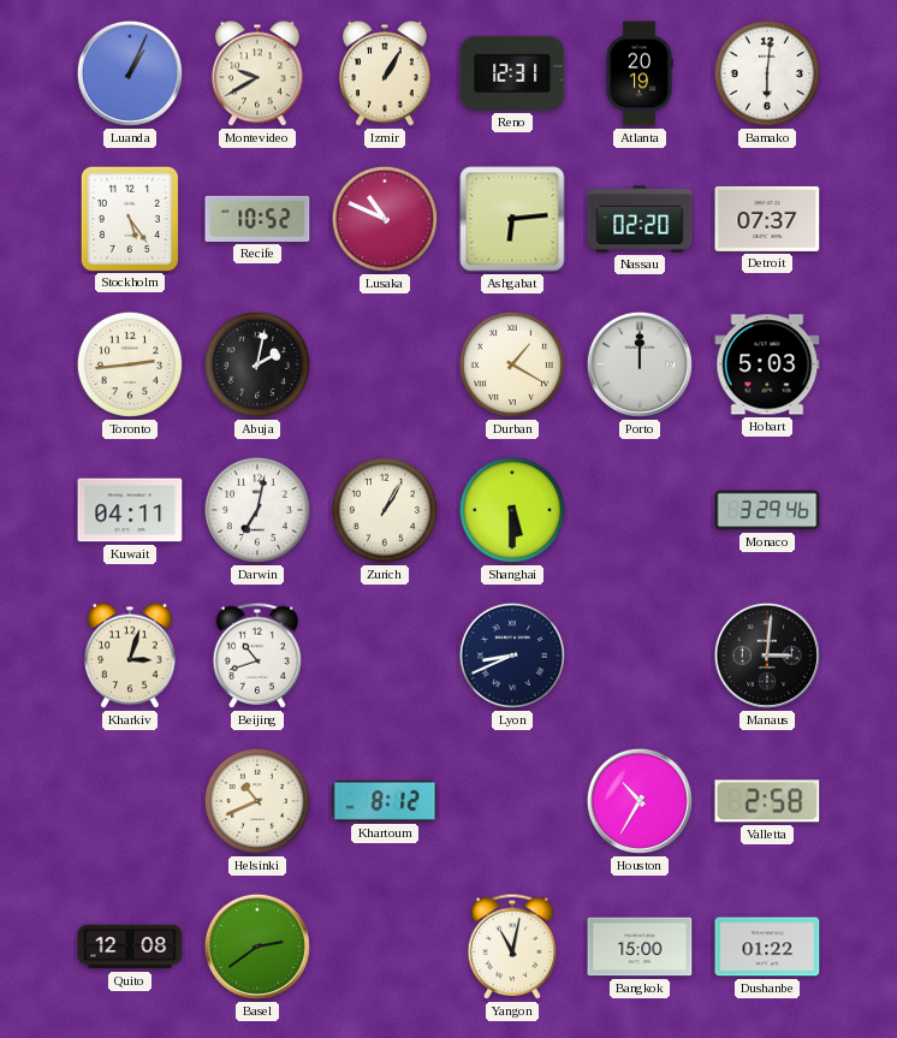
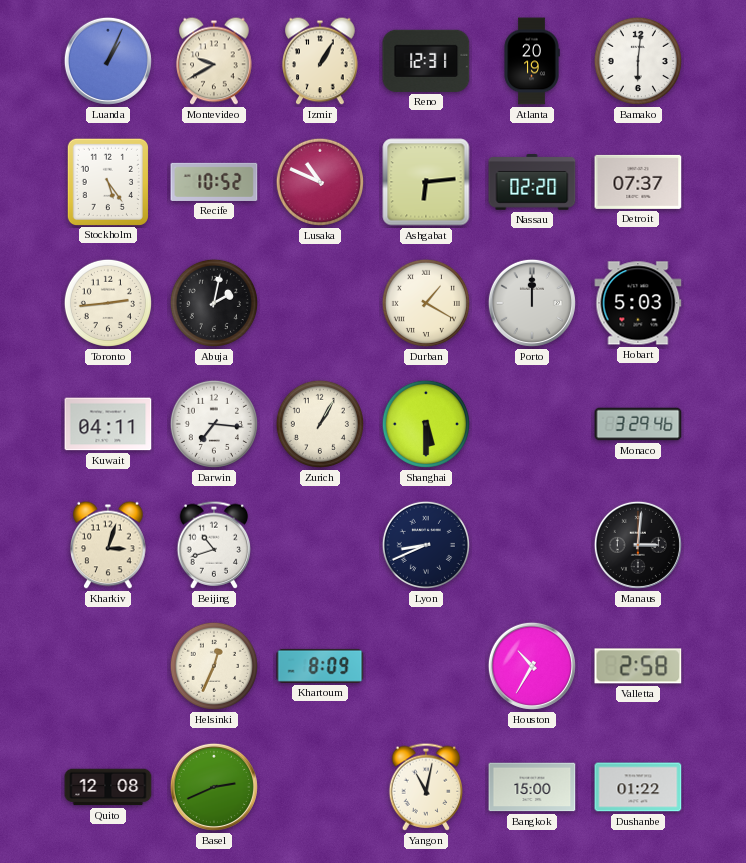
Darwin: 7:02 -> 7:16 (214, 424)
Helsinki: 10:41 -> 12:34 (214, 666)
Khartoum: 8:12 -> 8:09 (320, 666)
Basel: 2:39 -> 2:41 (214, 787)
